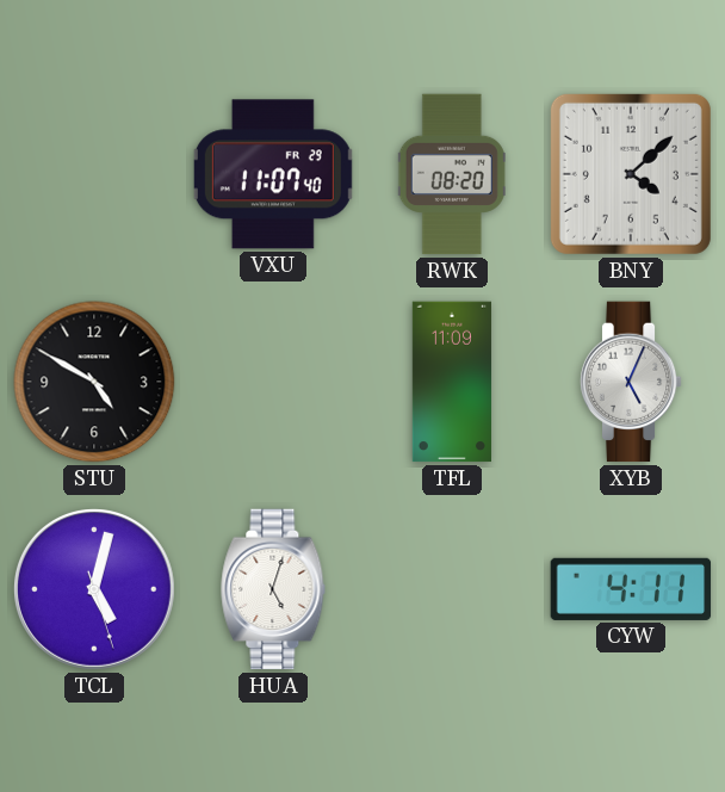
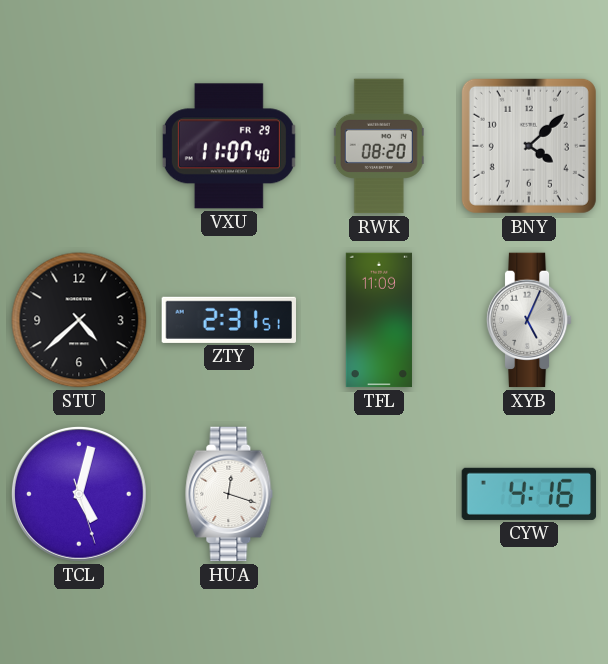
STU: 4:50 -> 4:38 (79, 320)
ZTY: none -> 2:31 (228, 320)
HUA: 5:03 -> 12:18 (229, 494)
CYW: 4:11 -> 4:16 (529, 494)
